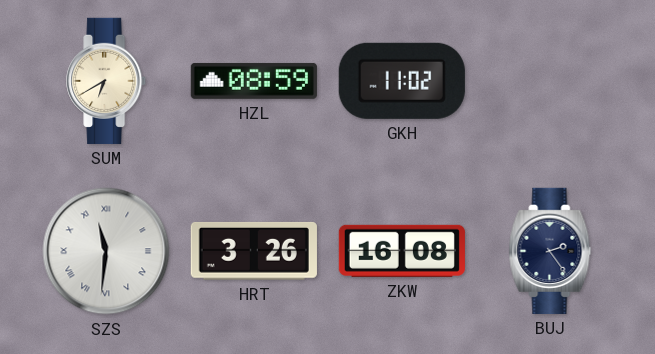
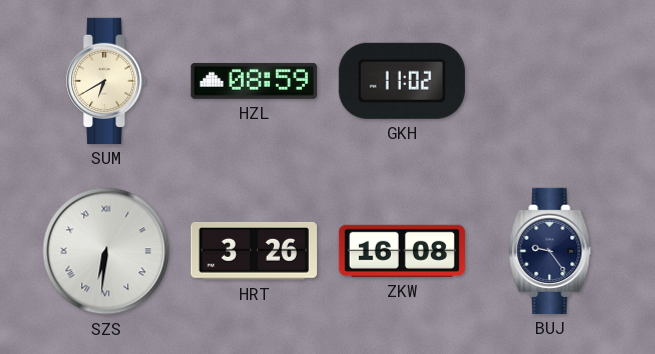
SZS: 11:31 -> 6:31 (106, 251)
BUJ: 2:24 -> 9:24 (550, 251)
